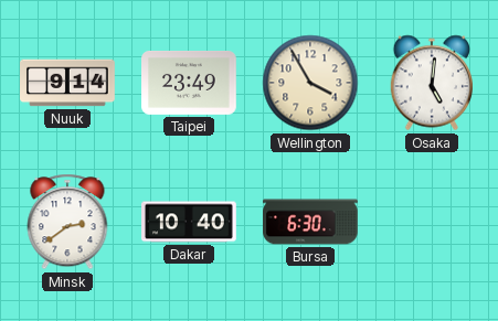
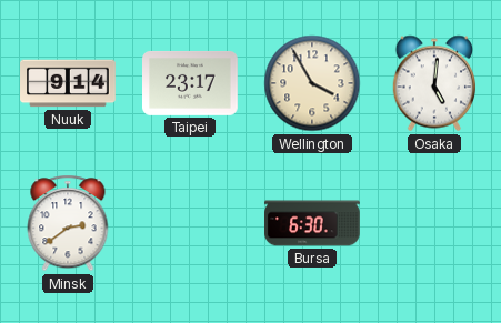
Taipei: 23:49 -> 23:17 (191, 83)
Dakar: 10:40 -> none (190, 222)
